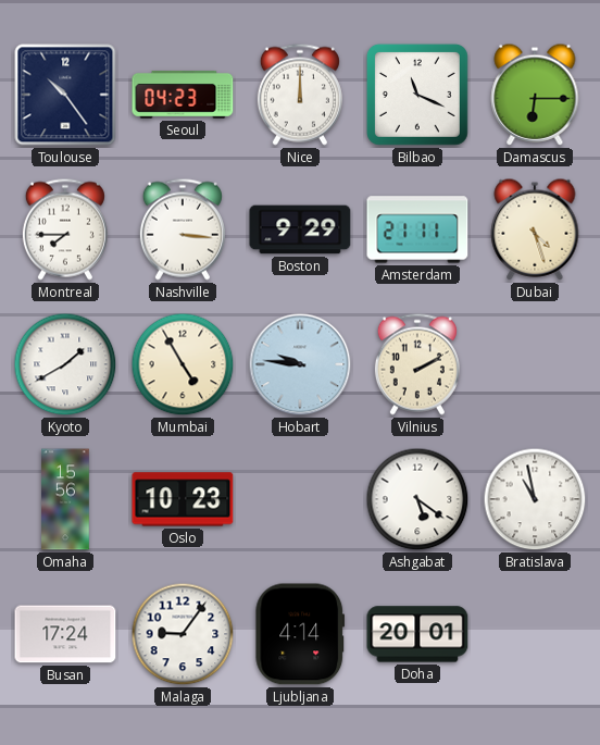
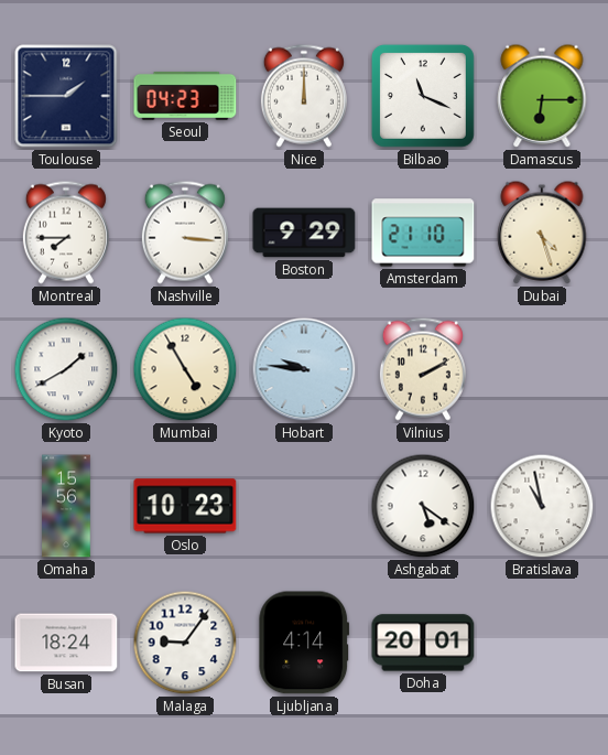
Toulouse: 10:24 -> 1:45 (66, 96)
Amsterdam: 21:11 -> 21:10 (423, 233)
Busan: 17:24 -> 18:24 (66, 643)
